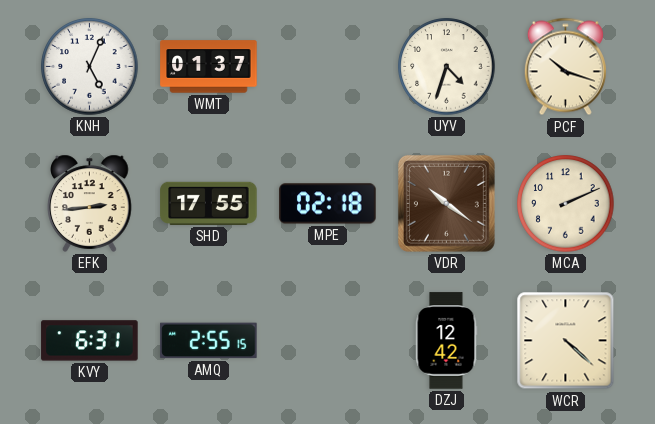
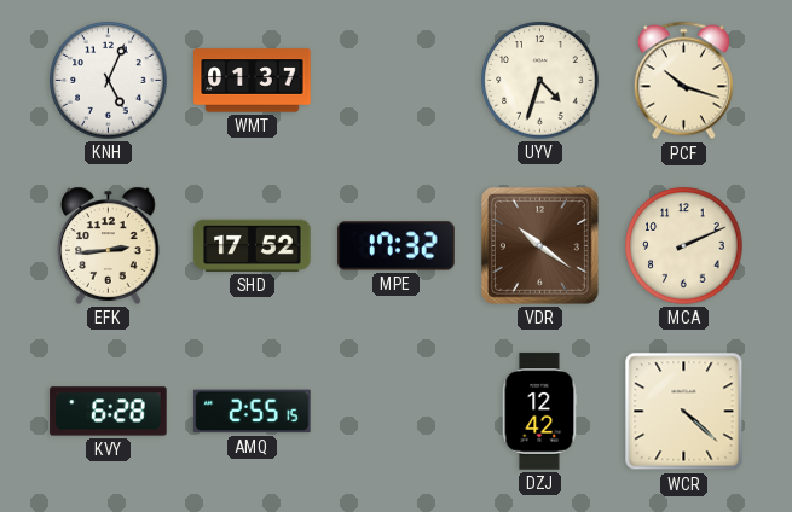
SHD: 17:55 -> 17:52 (253, 245)
MPE: 02:18 -> 17:32 (397, 246)
KVY: 6:31 -> 6:28 (109, 412)
